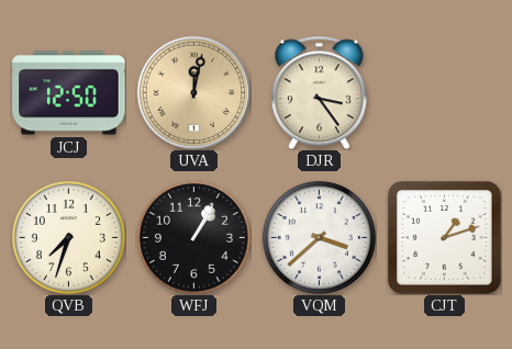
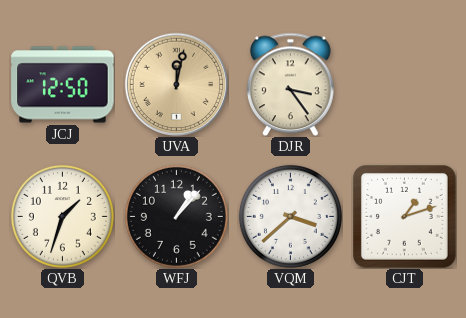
QVB: 7:33 -> 1:33 (62, 216)
WFJ: 1:05 -> 1:07 (176, 216)
